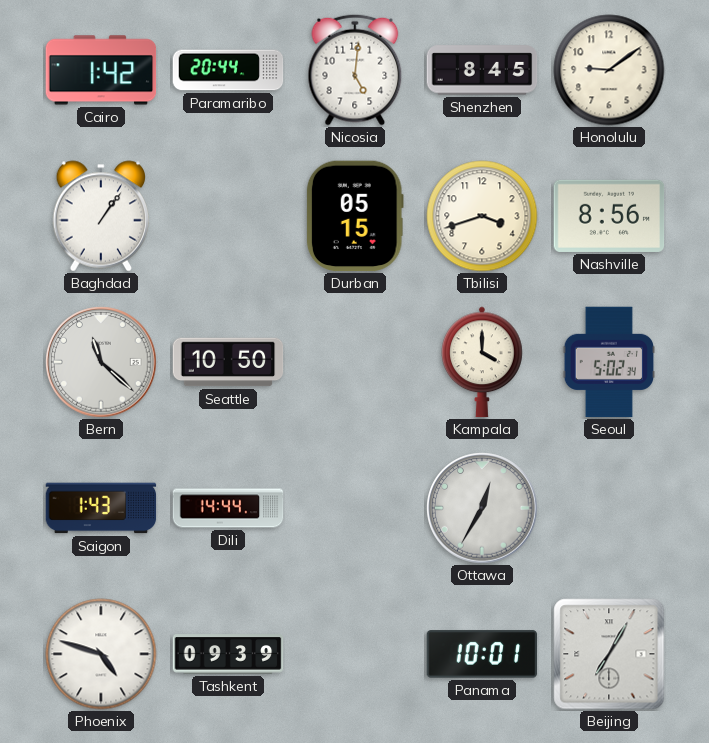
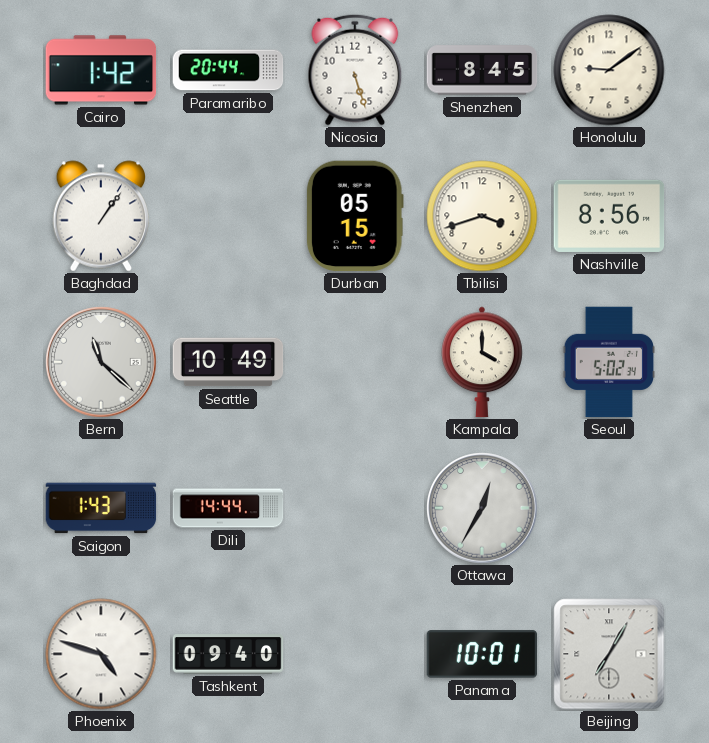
Nicosia: 5:01 -> 5:27 (355, 70)
Seattle: 10:50 -> 10:49 (228, 362)
Tashkent: 09:39 -> 09:40 (228, 654)
